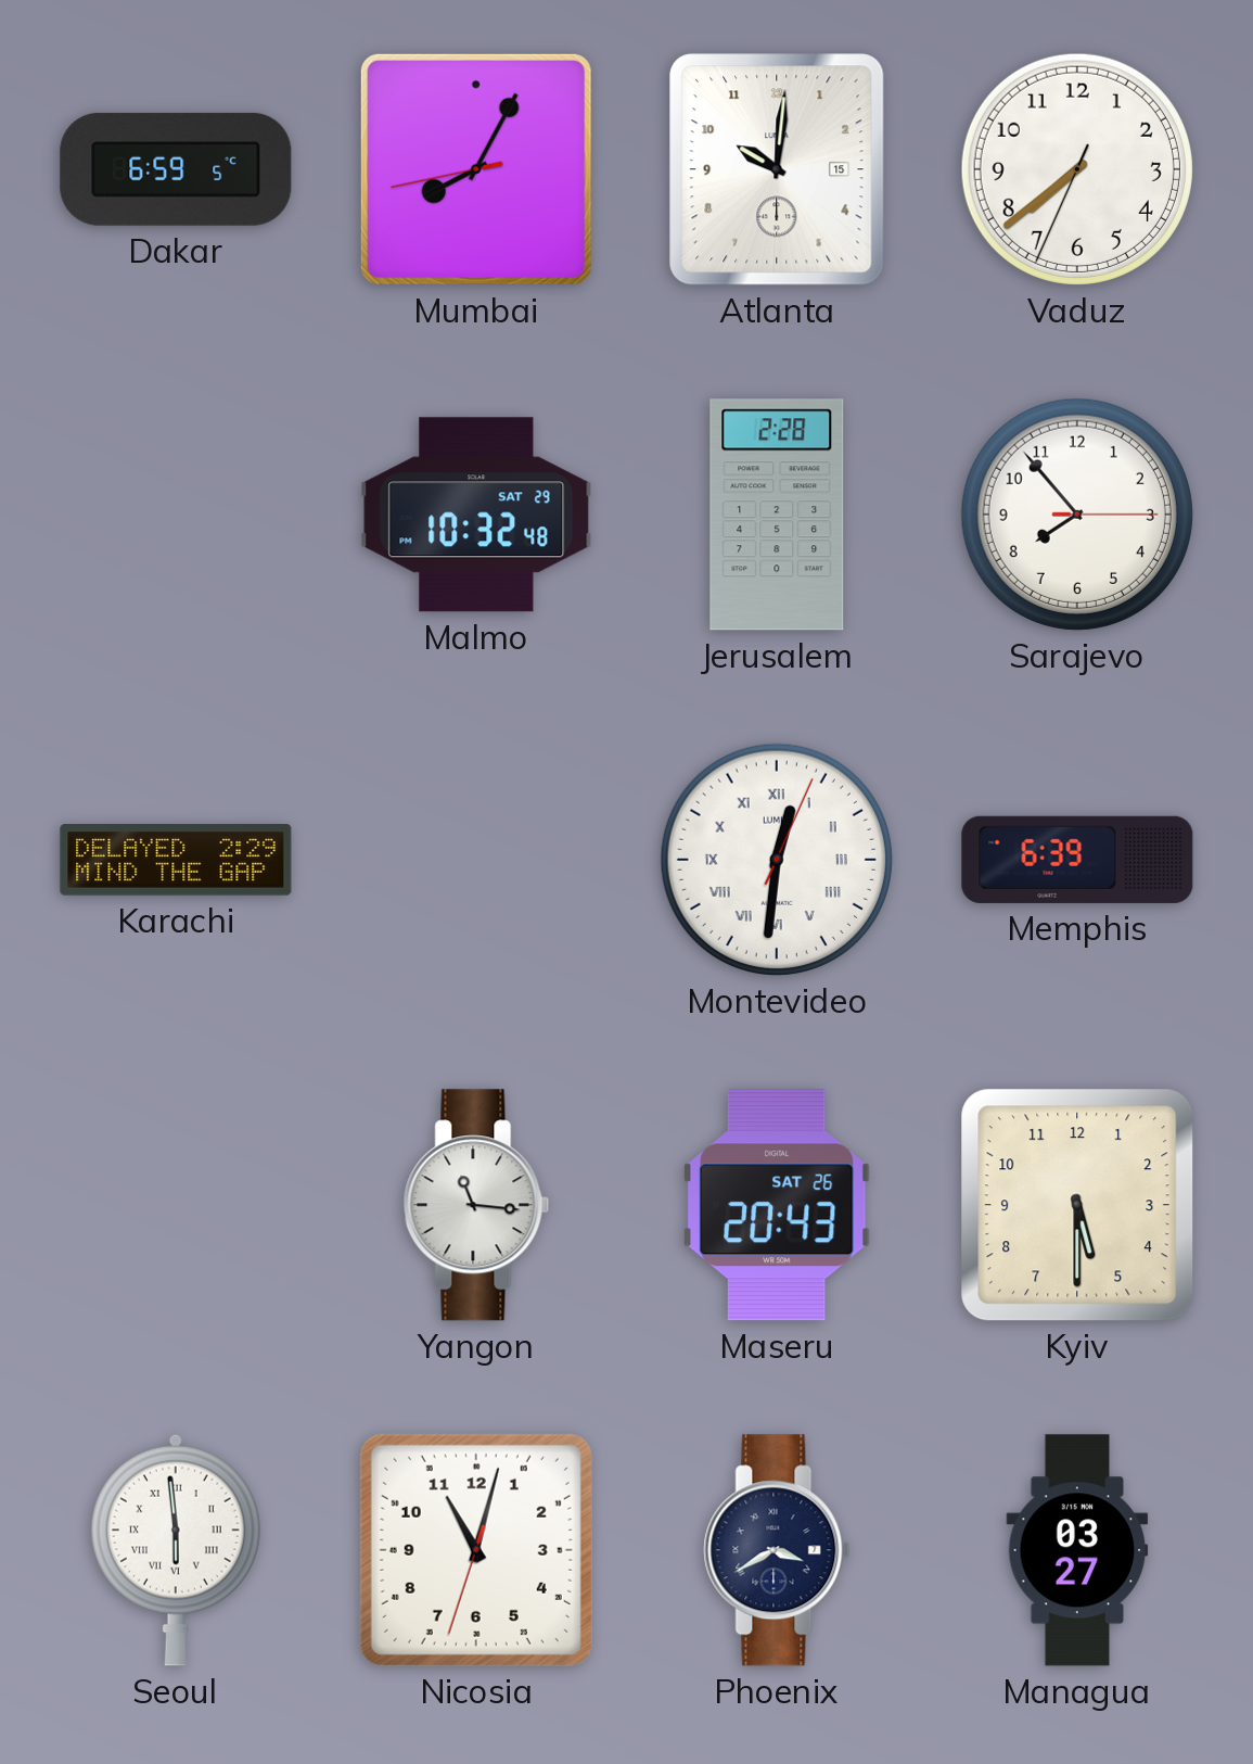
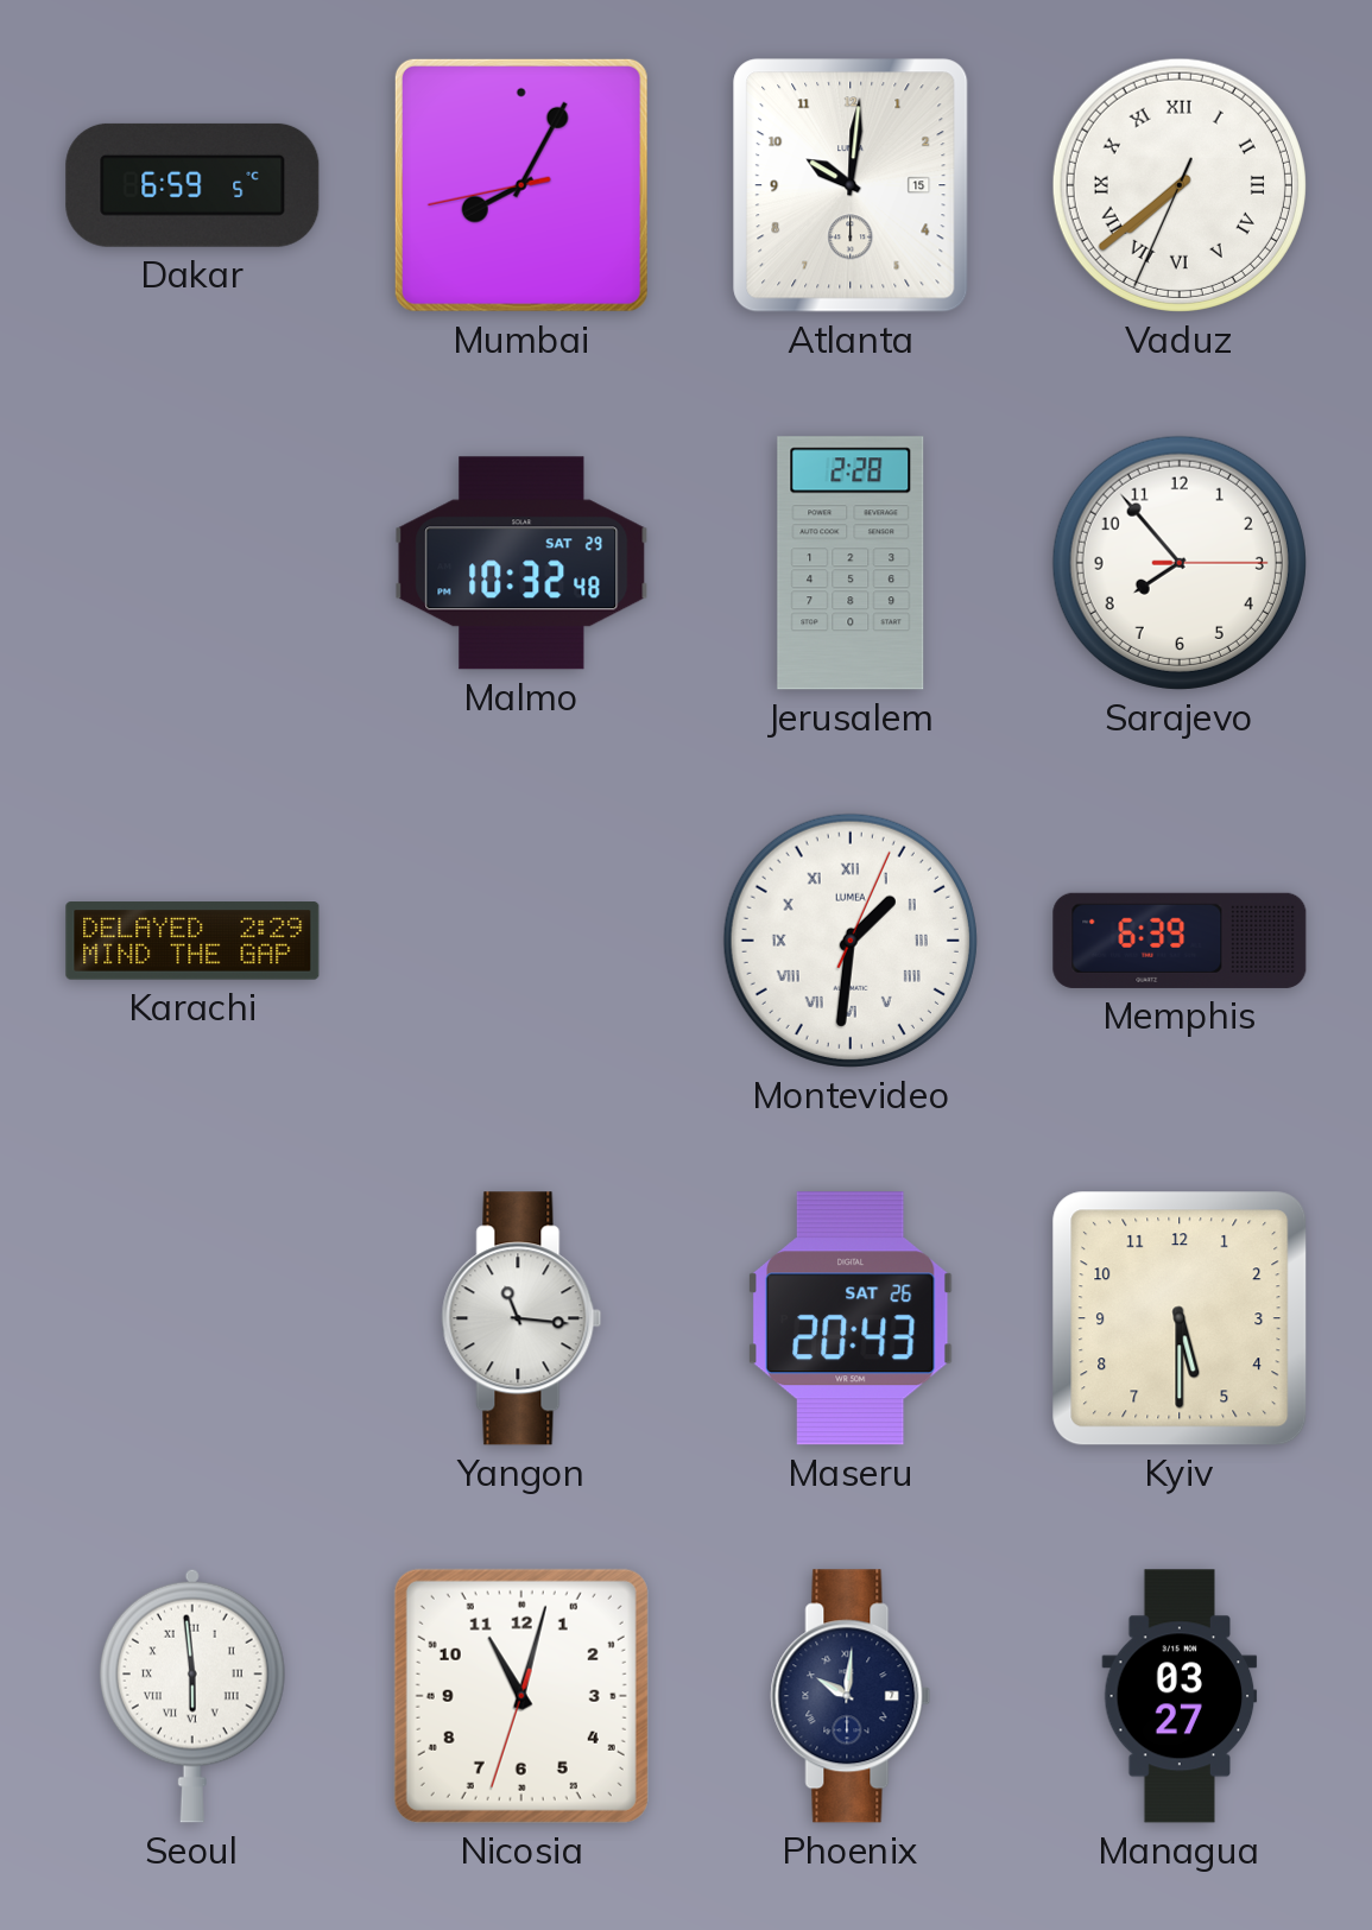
Vaduz numerals: Arabic -> Roman (1180, 185)
Montevideo: 12:31 -> 1:31 (851, 941)
Phoenix: 3:40 -> 10:01 (851, 1696)
